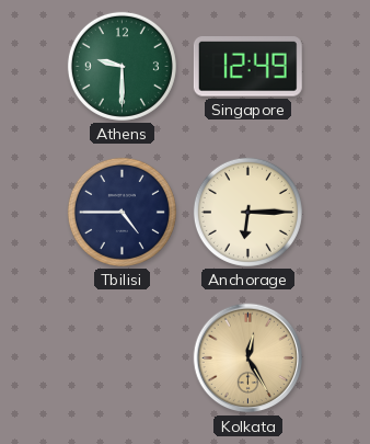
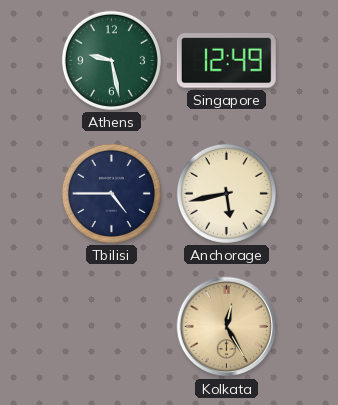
Athens: 9:30 -> 9:28 (111, 60)
Anchorage: 6:15 -> 5:43 (226, 193)
